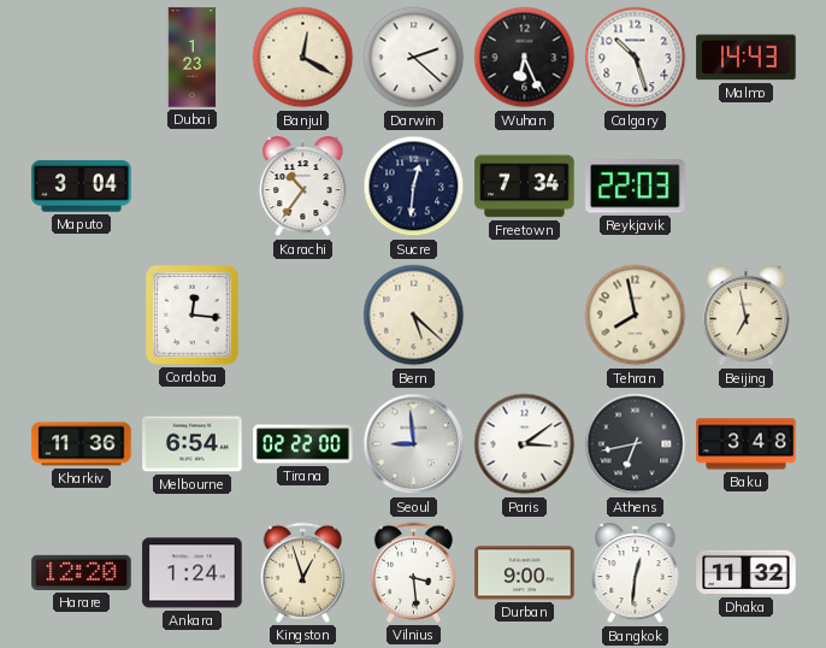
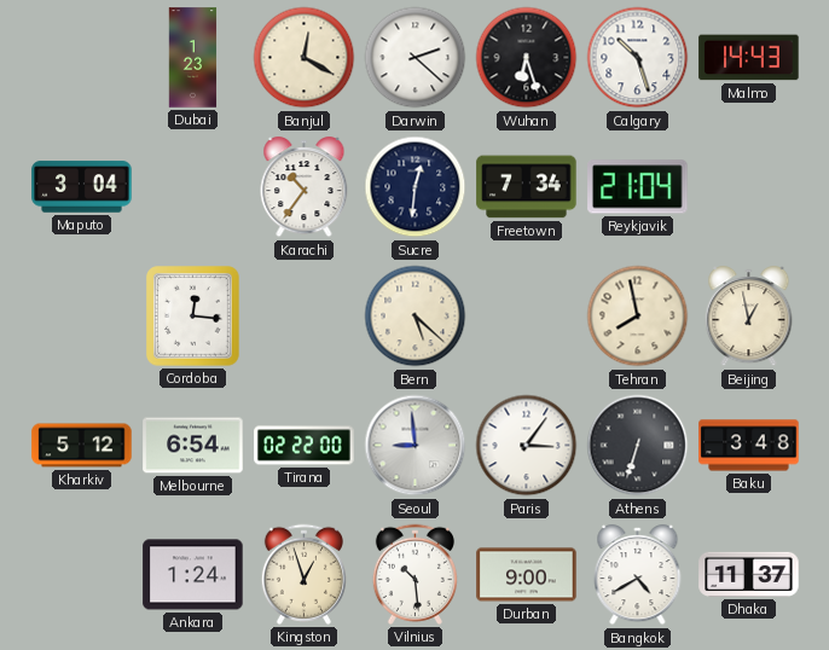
Wuhan: 6:26 -> 6:27 (527, 58)
Reykjavik: 22:03 -> 21:04 (638, 187)
Beijing: 6:58 -> 12:58 (749, 317)
Kharkiv: 11:36 -> 5:12 (82, 446)
Paris: 3:09 -> 3:06 (527, 446)
Athens: 6:43 -> 6:33 (638, 446)
Harare: 12:20 -> none (82, 572)
Vilnius: 3:29 -> 10:29 (414, 574)
Bangkok: 12:31 -> 4:40 (638, 575)
Dhaka: 11:32 -> 11:37 (749, 574)
